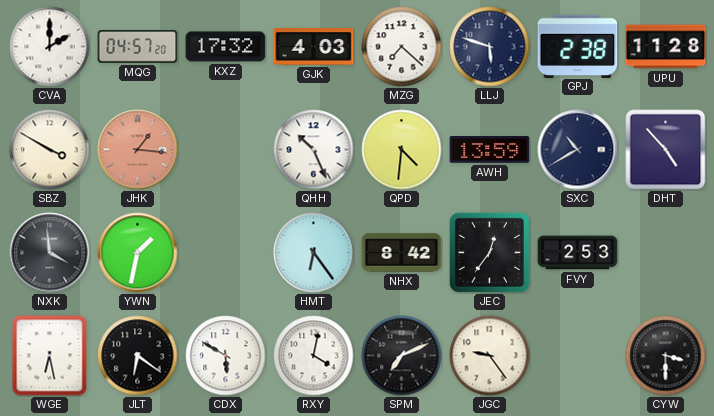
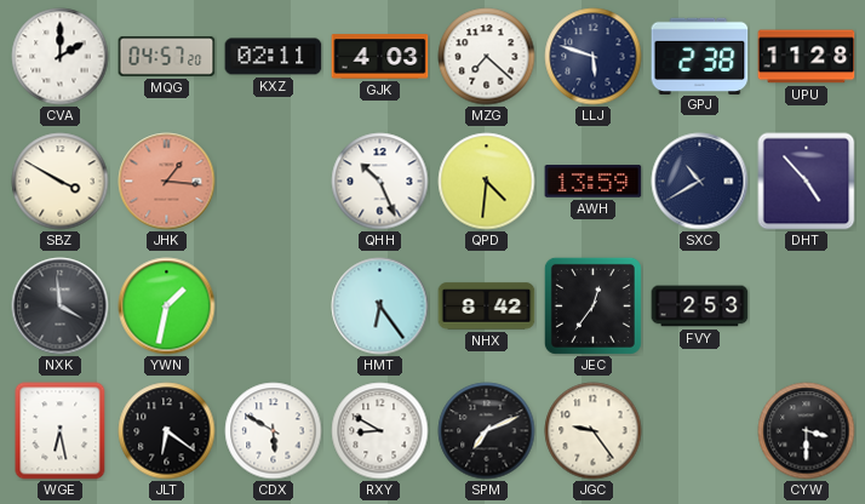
KXZ: 17:32 -> 02:11 (274, 57)
RXY: 4:02 -> 8:50 (380, 431)
